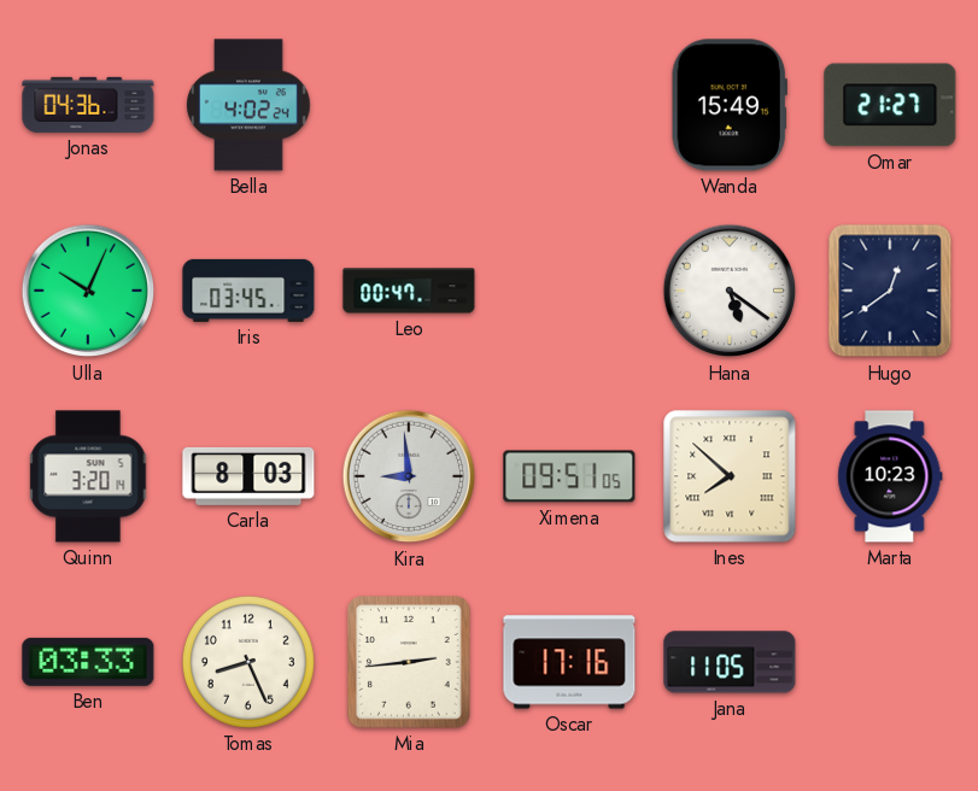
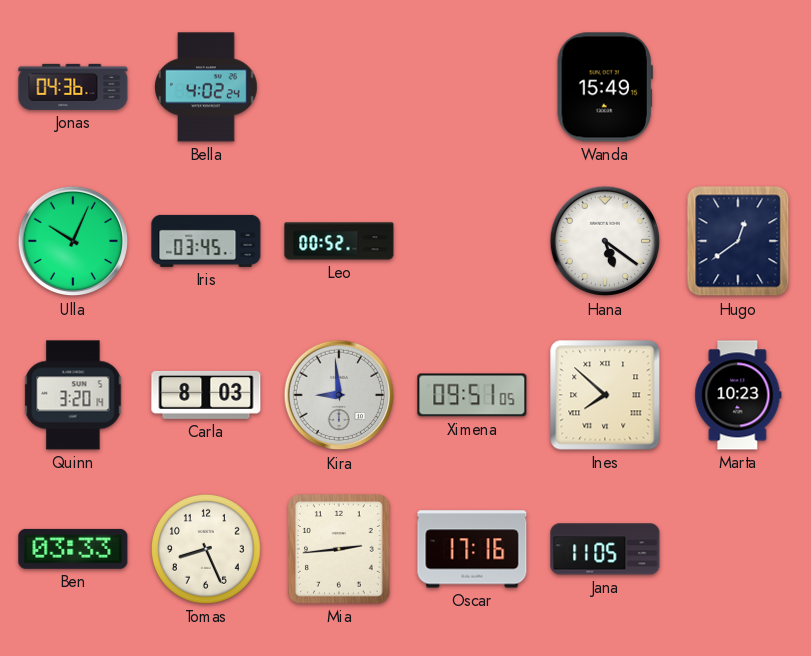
Omar: 21:27 -> none (890, 105)
Leo: 00:47 -> 00:52 (339, 241)
